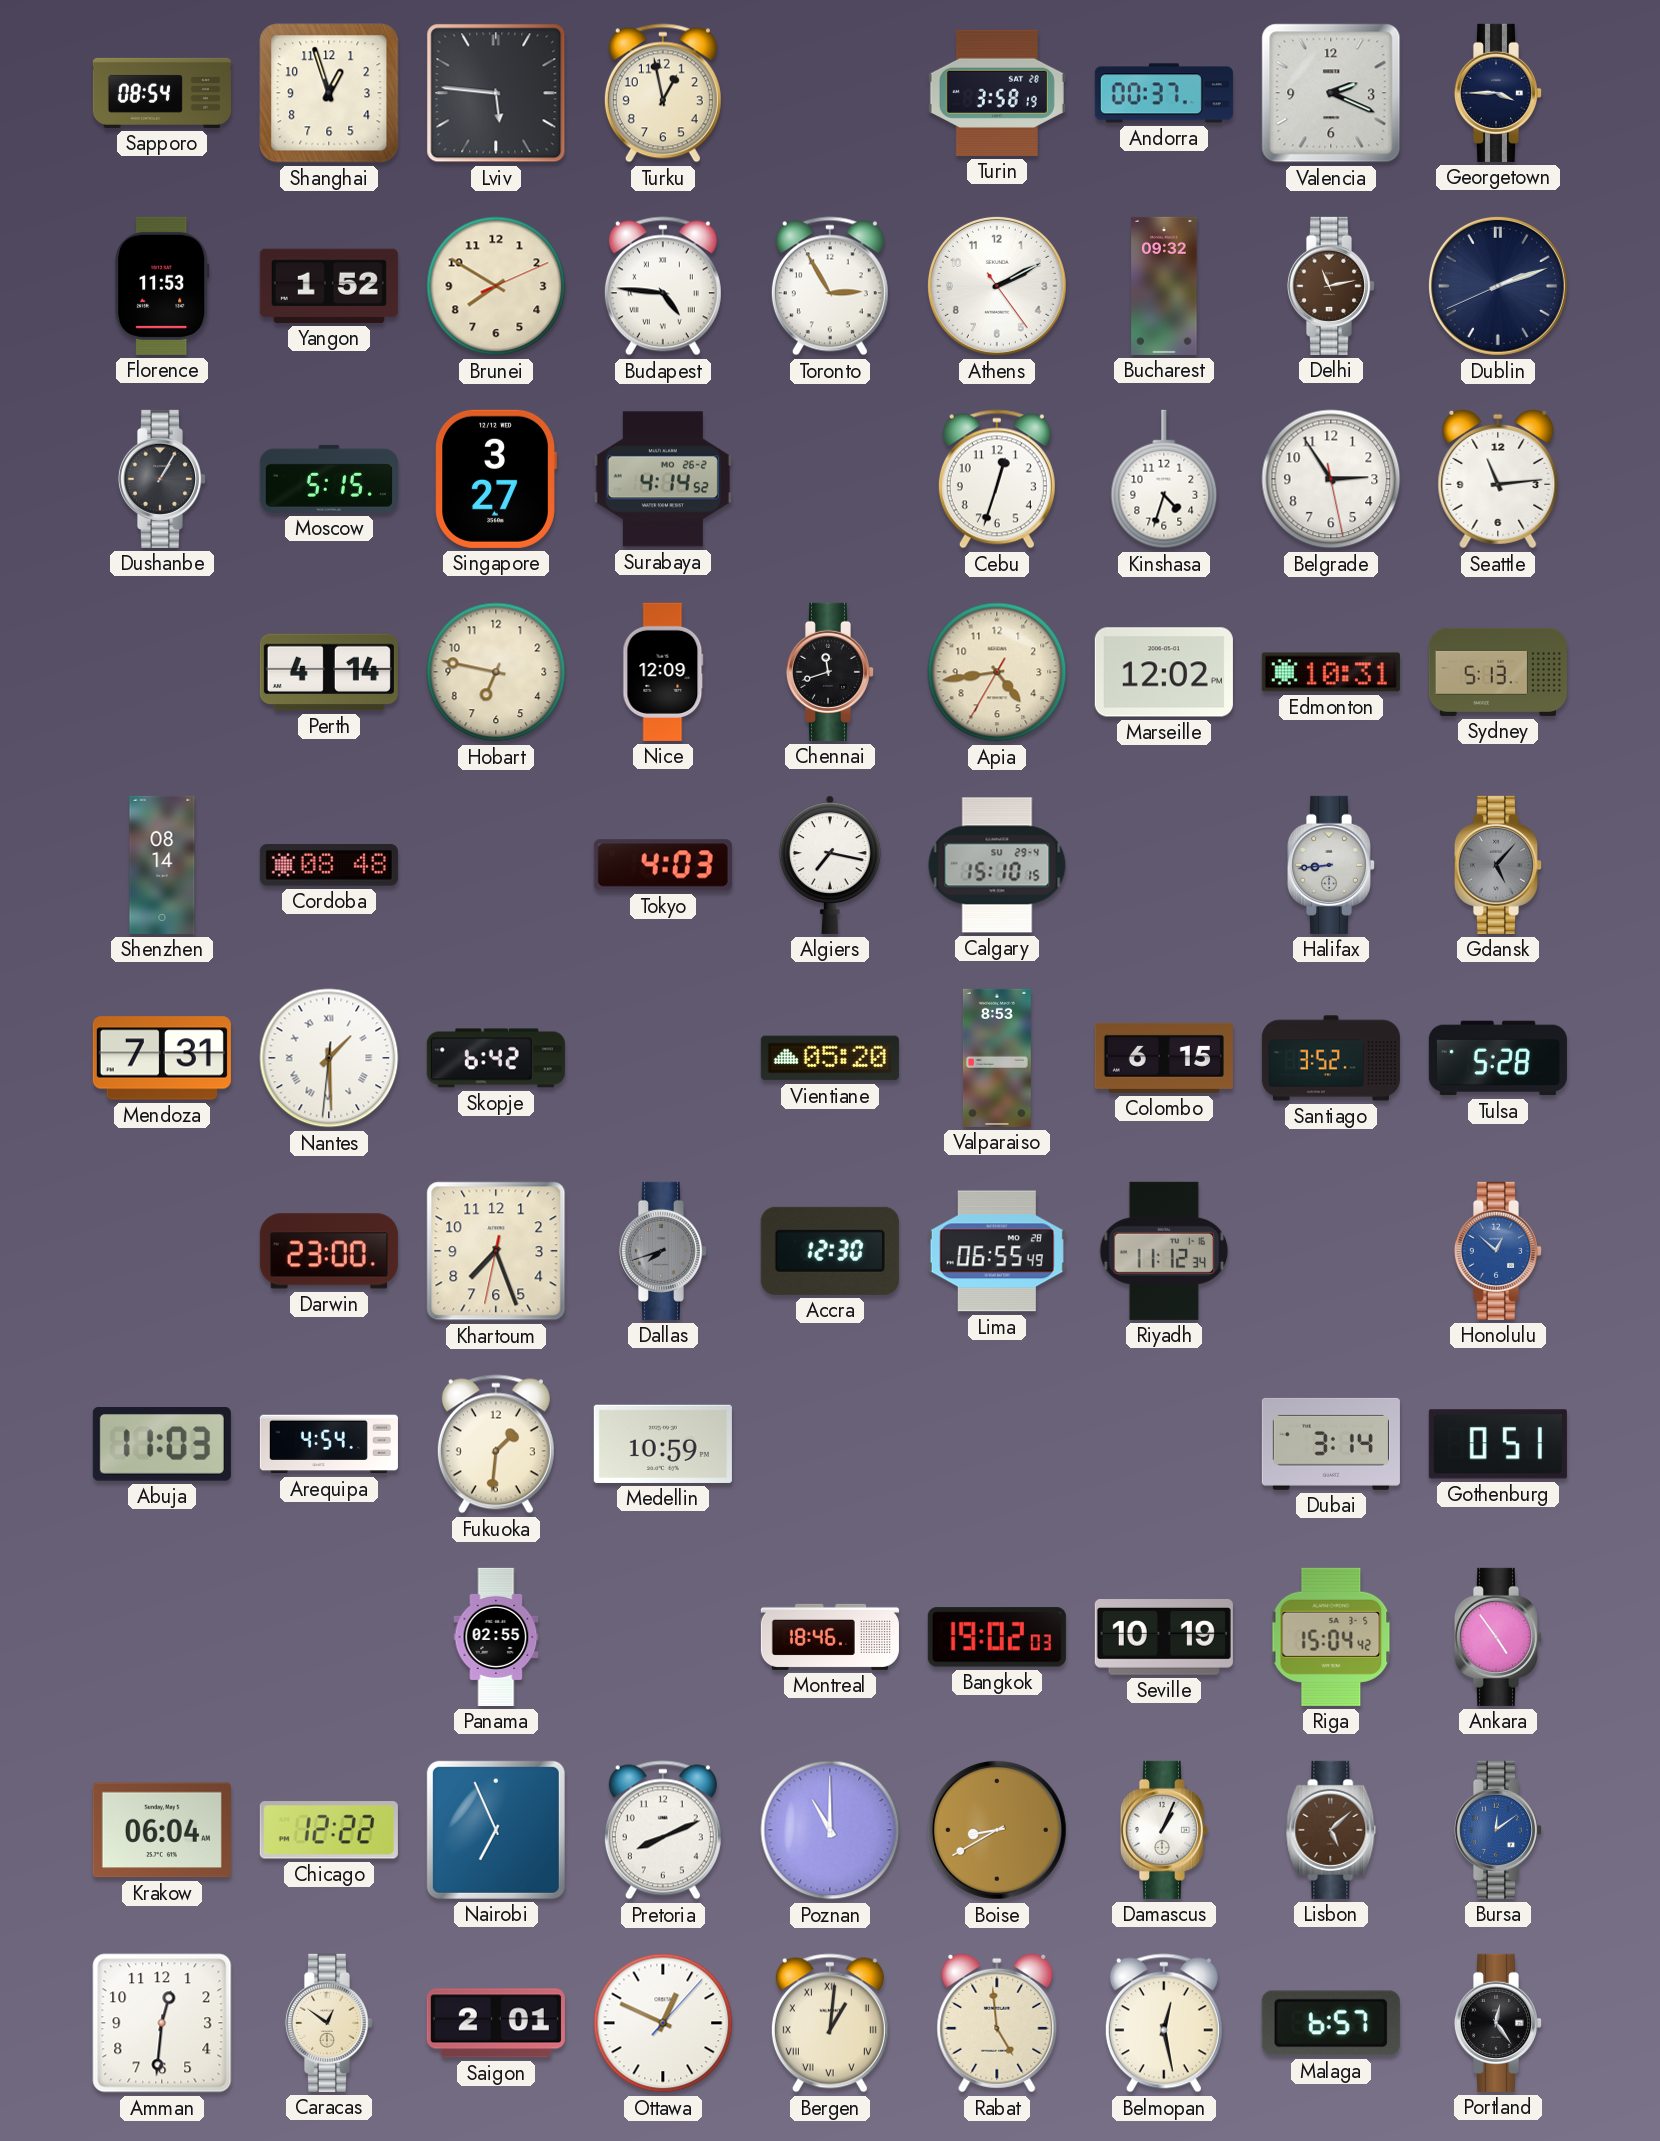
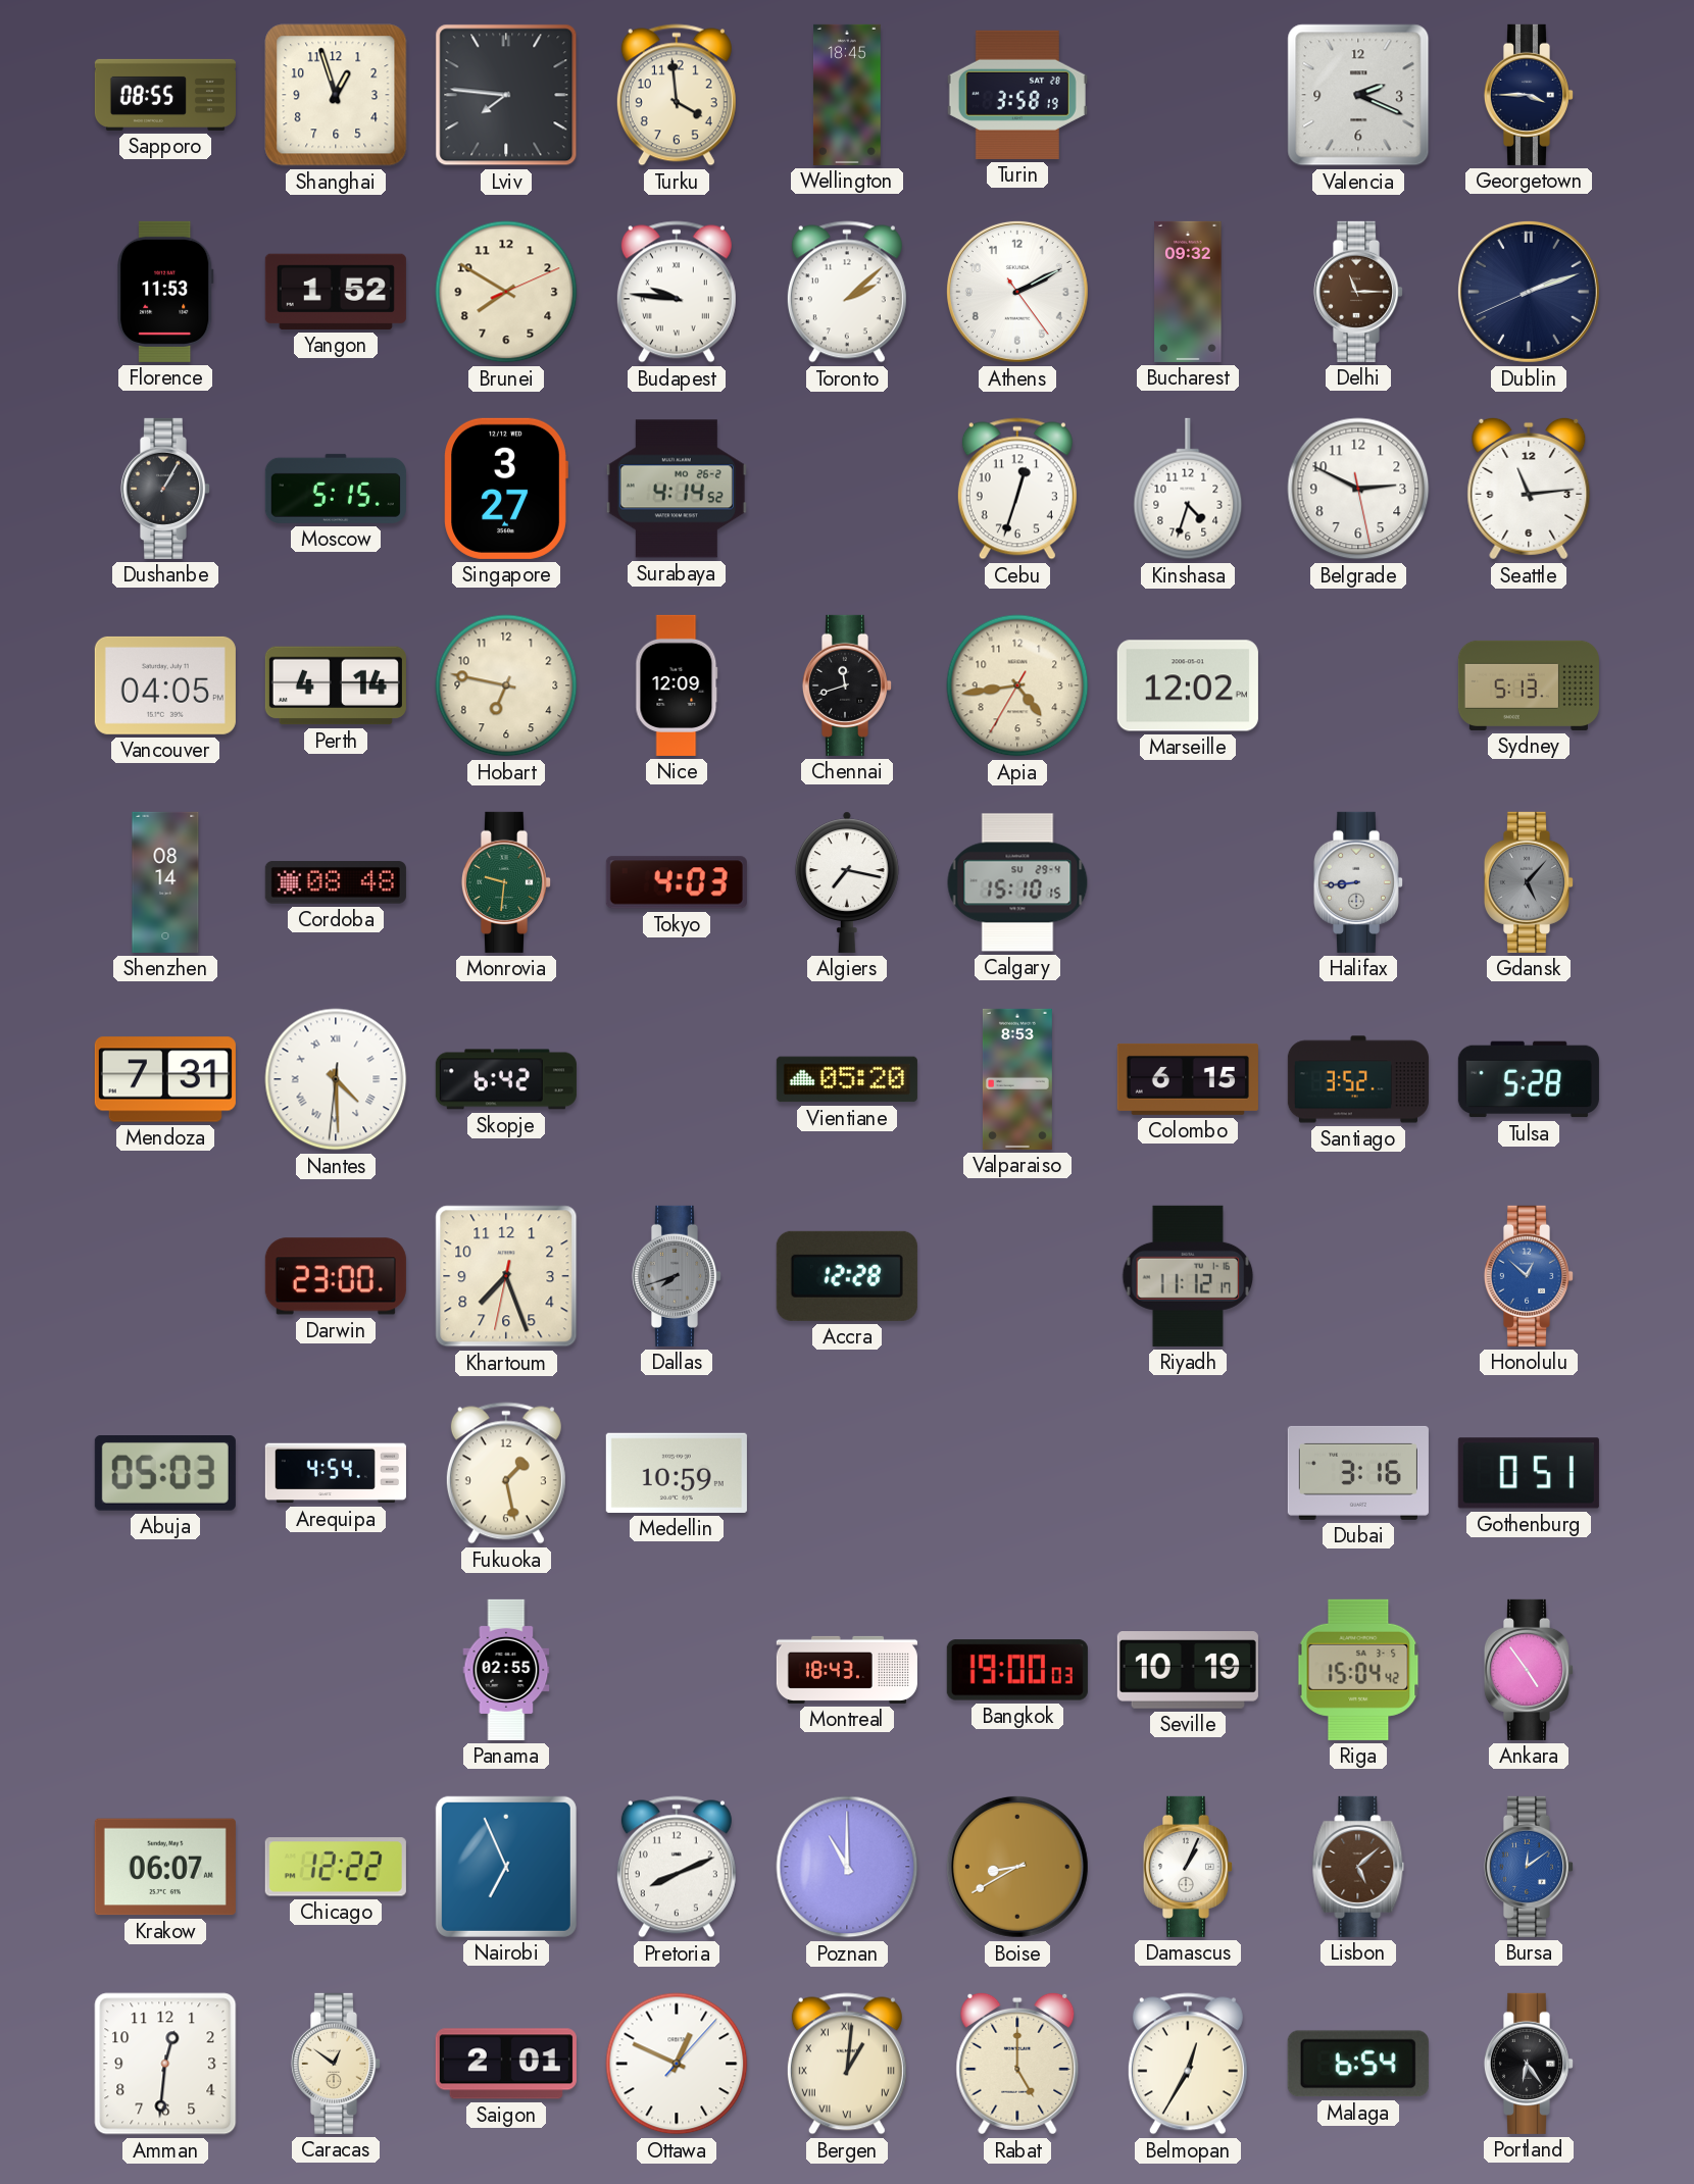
Sapporo: 08:54 -> 08:55 (165, 95)
Lviv: 5:46 -> 7:46 (506, 95)
Turku: 12:58 -> 3:59 (677, 95)
Wellington: none -> 18:45 (847, 95)
Andorra: 00:37 -> none (1164, 93)
Budapest: 4:46 -> 9:46 (677, 292)
Toronto: 2:55 -> 2:08 (847, 292)
Delhi: 11:13 -> 11:15 (1357, 292)
Belgrade: 2:54 -> 2:49 (1358, 489)
Vancouver: none -> 04:05 (165, 685)
Edmonton: 10:31 -> none (1331, 672)
Monrovia: none -> 9:31 (505, 882)
Nantes: 1:29 -> 4:29 (336, 1079)
Accra: 12:30 -> 12:28 (847, 1276)
Lima: 06:55 -> none (997, 1251)
Riyadh: 11:12:34 -> 11:12:17 (1188, 1276)
Abuja: 11:03 -> 05:03 (165, 1474)
Fukuoka: 1:31 -> 1:28 (506, 1473)
Dubai: 3:14 -> 3:16 (1358, 1473)
Montreal: 18:46 -> 18:43 (847, 1670)
Bangkok: 19:02 -> 19:00 (1017, 1670)
Krakow: 06:04 -> 06:07 (165, 1867)
Rabat: 4:59 -> 5:00 (1017, 2064)
Belmopan: 12:28 -> 12:35 (1188, 2064)
Malaga: 6:57 -> 6:54 (1358, 2064)
Portland: 12:24 -> 6:24 (1528, 2064)
